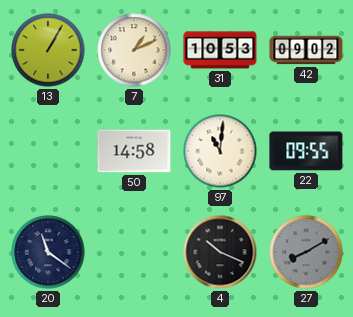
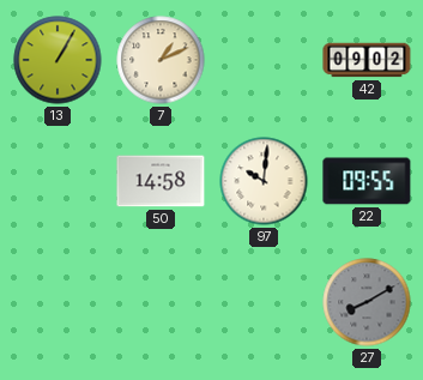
31: 10:53 -> none (220, 50)
97: 11:01 -> 10:01 (264, 181)
20: 11:21 -> none (48, 252)
4: 10:19 -> none (220, 252)
